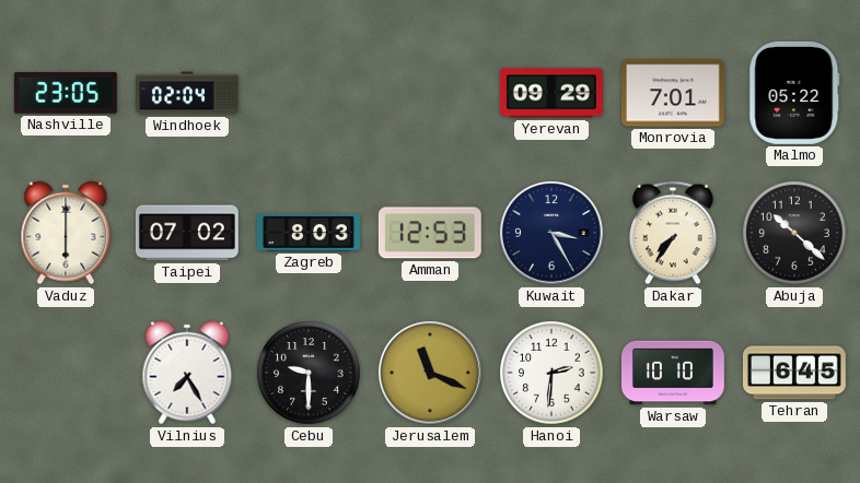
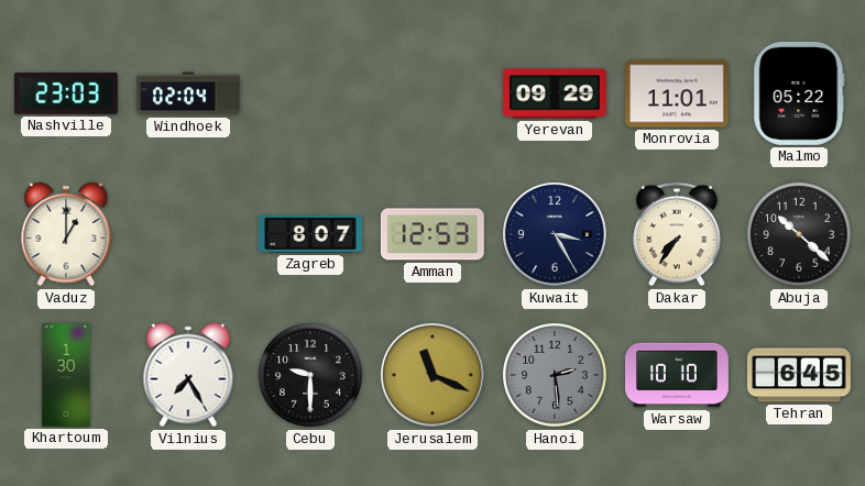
Nashville: 23:05 -> 23:03 (66, 93)
Monrovia: 7:01 -> 11:01 (677, 93)
Vaduz: 6:00 -> 1:00 (66, 234)
Taipei: 07:02 -> none (187, 233)
Zagreb: 8:03 -> 8:07 (310, 234)
Khartoum: none -> 1:30 (66, 376)
Hanoi: 2:31 -> 2:29 (555, 375)
Hanoi dial: white -> grey (555, 375)
